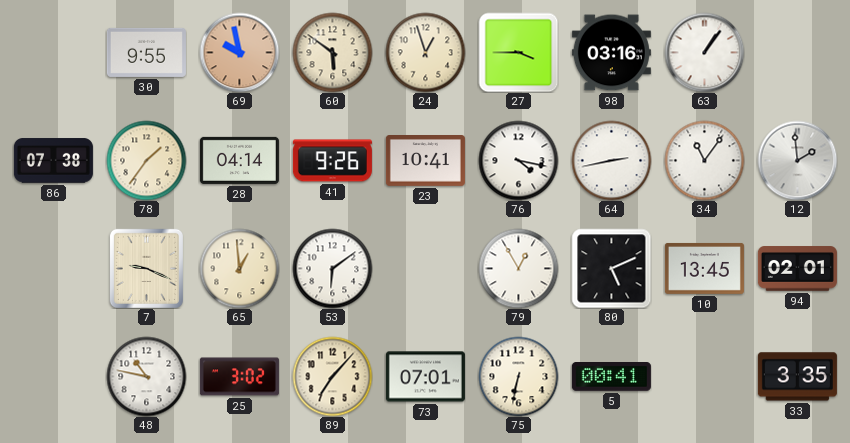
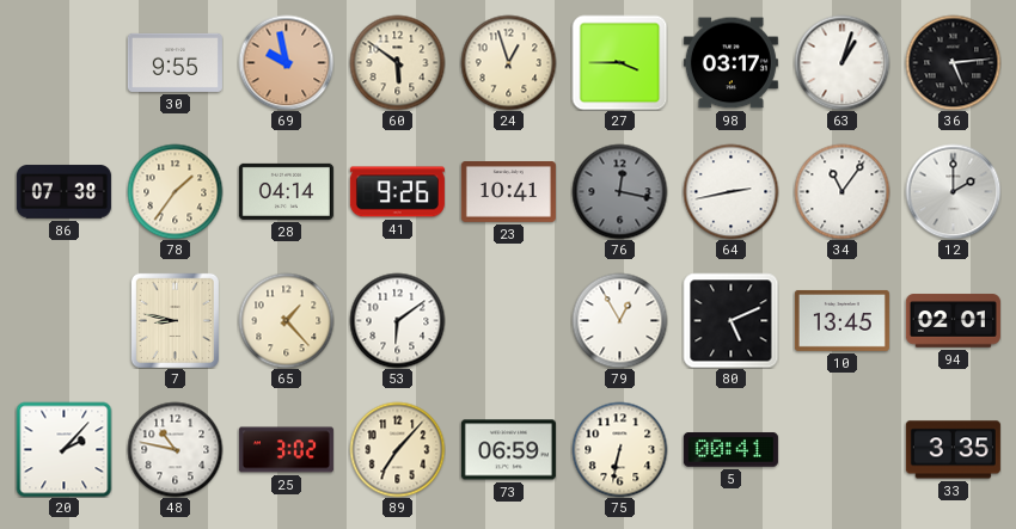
98: 03:16 -> 03:17 (730, 63)
63: 1:06 -> 1:03 (841, 62)
36: none -> 5:14 (953, 62)
76: 4:17 -> 12:17 (619, 191)
76 dial: white -> grey (619, 191)
12: 1:59 -> 2:00 (953, 191)
7: 9:19 -> 8:47 (175, 320)
65: 12:59 -> 1:23 (286, 320)
20: none -> 2:07 (63, 449)
73: 07:01 -> 06:59 (508, 450)
